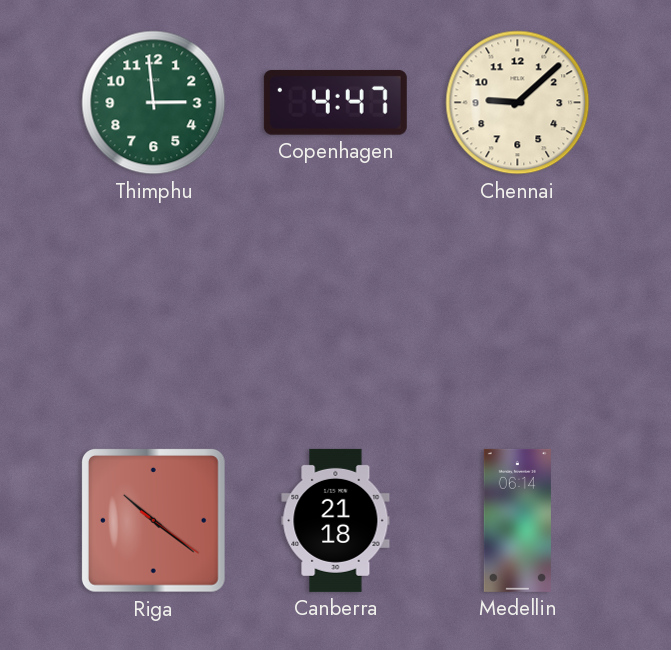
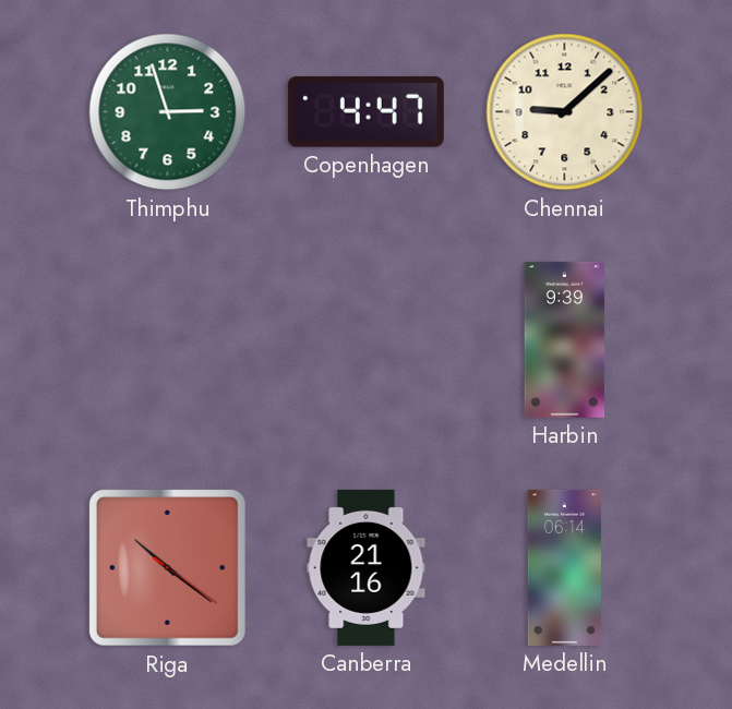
Thimphu: 2:59 -> 2:57 (168, 112)
Harbin: none -> 9:39 (565, 339)
Canberra: 21:18 -> 21:16 (367, 567)
